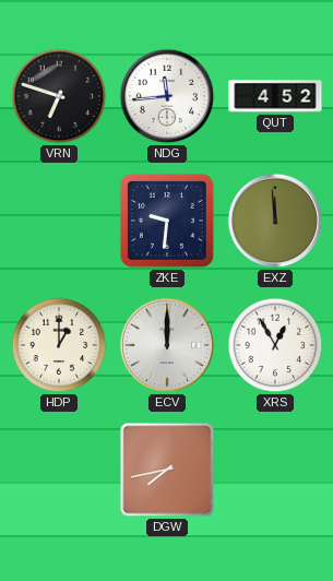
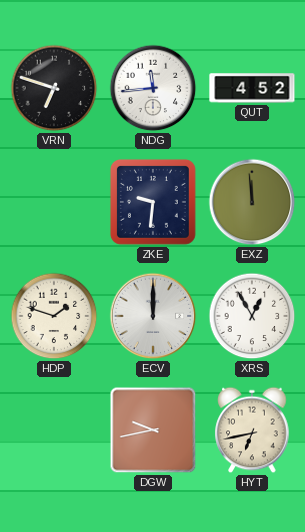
HDP: 1:00 -> 1:48 (54, 316)
DGW: 7:43 -> 9:43 (153, 430)
HYT: none -> 6:43 (252, 430)
